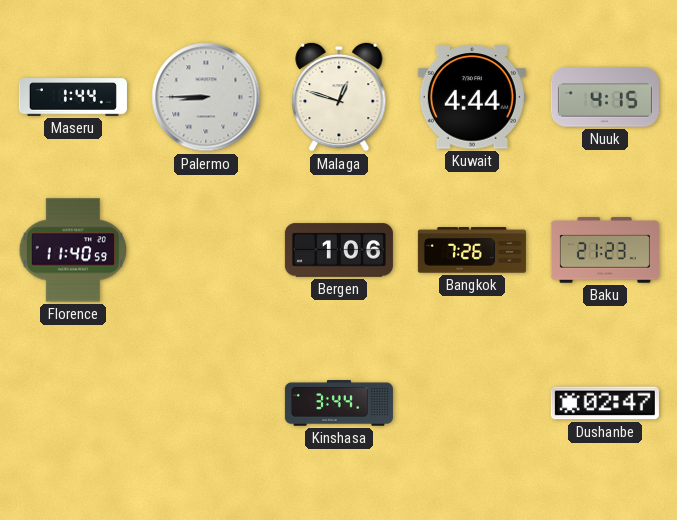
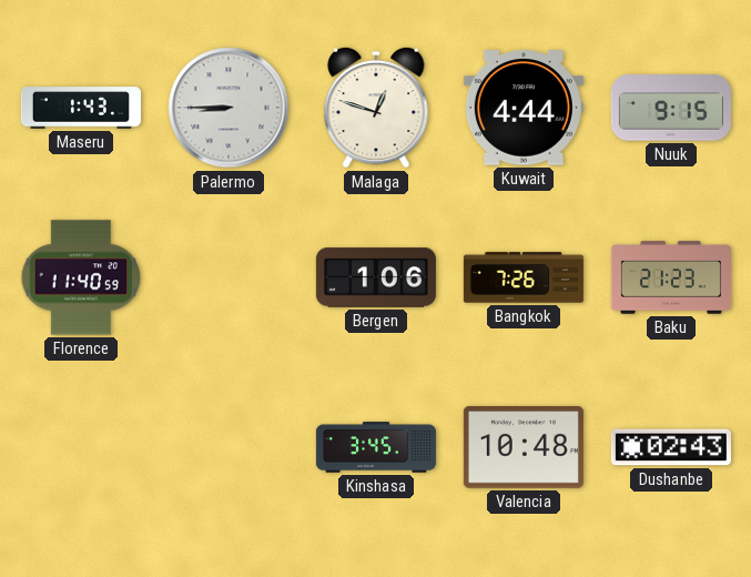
Maseru: 1:44 -> 1:43 (81, 108)
Nuuk: 4:15 -> 9:15 (671, 108)
Kinshasa: 3:44 -> 3:45 (376, 447)
Valencia: none -> 10:48 (524, 447)
Dushanbe: 02:47 -> 02:43 (671, 447)
